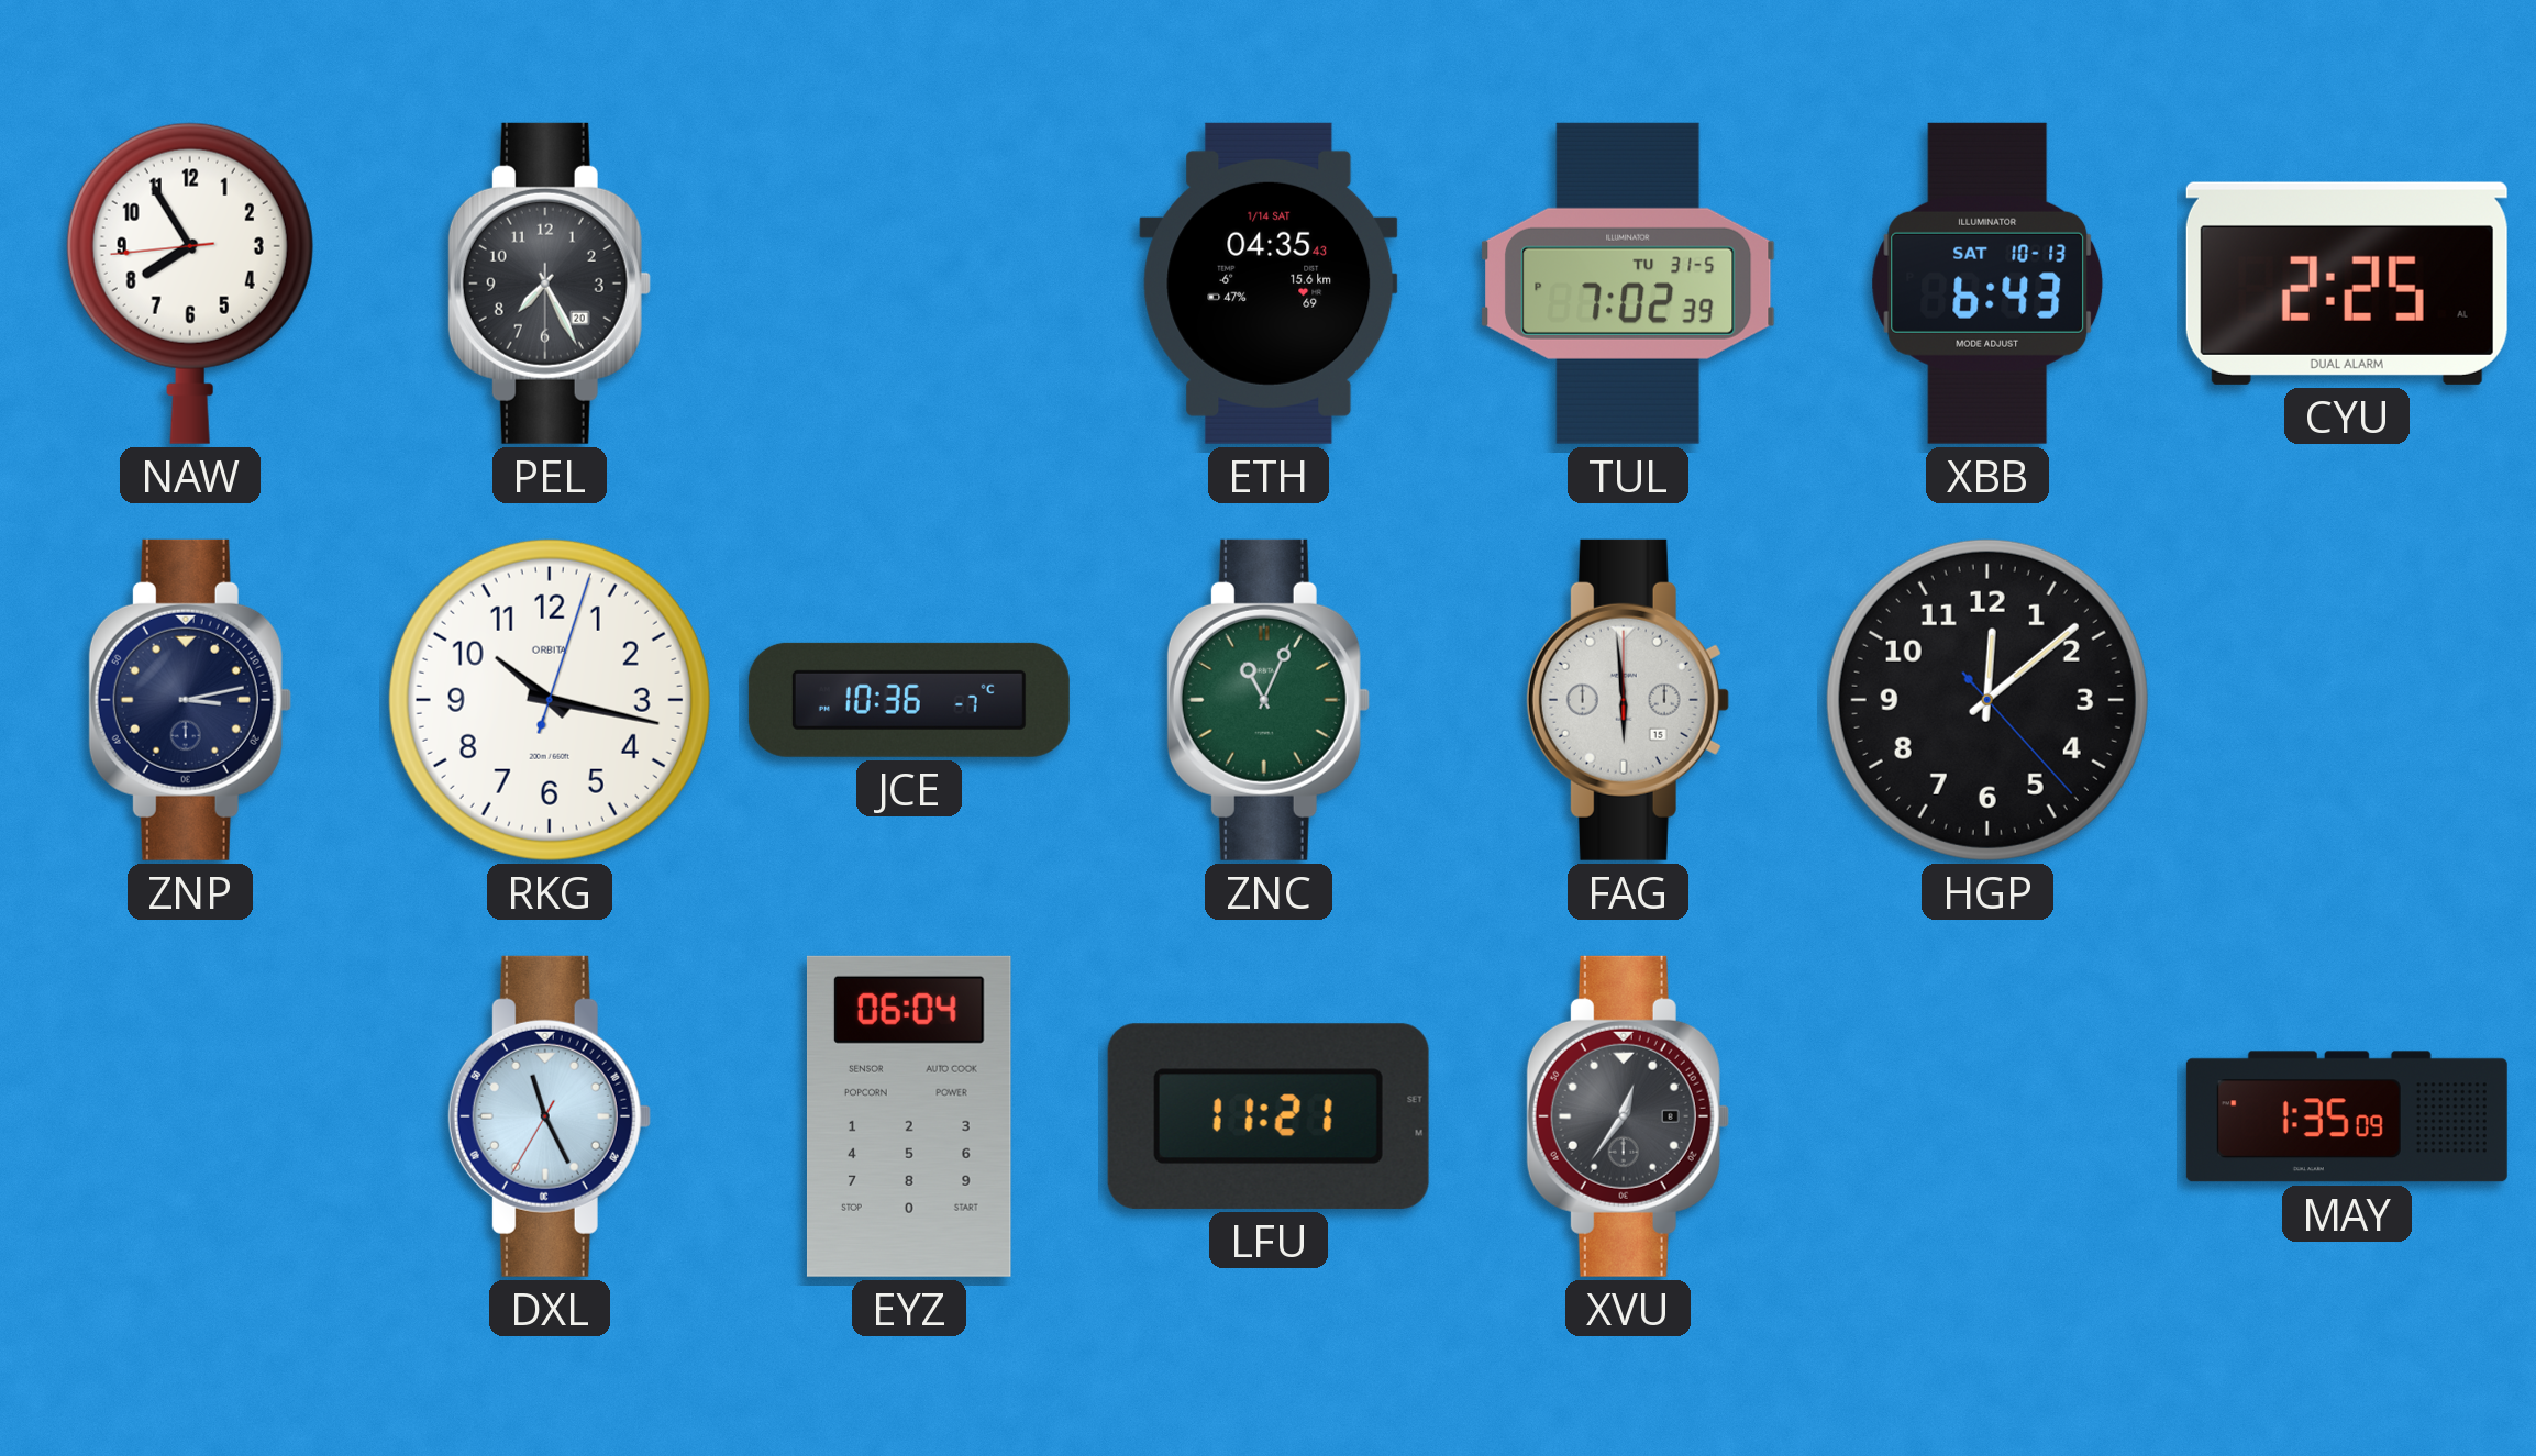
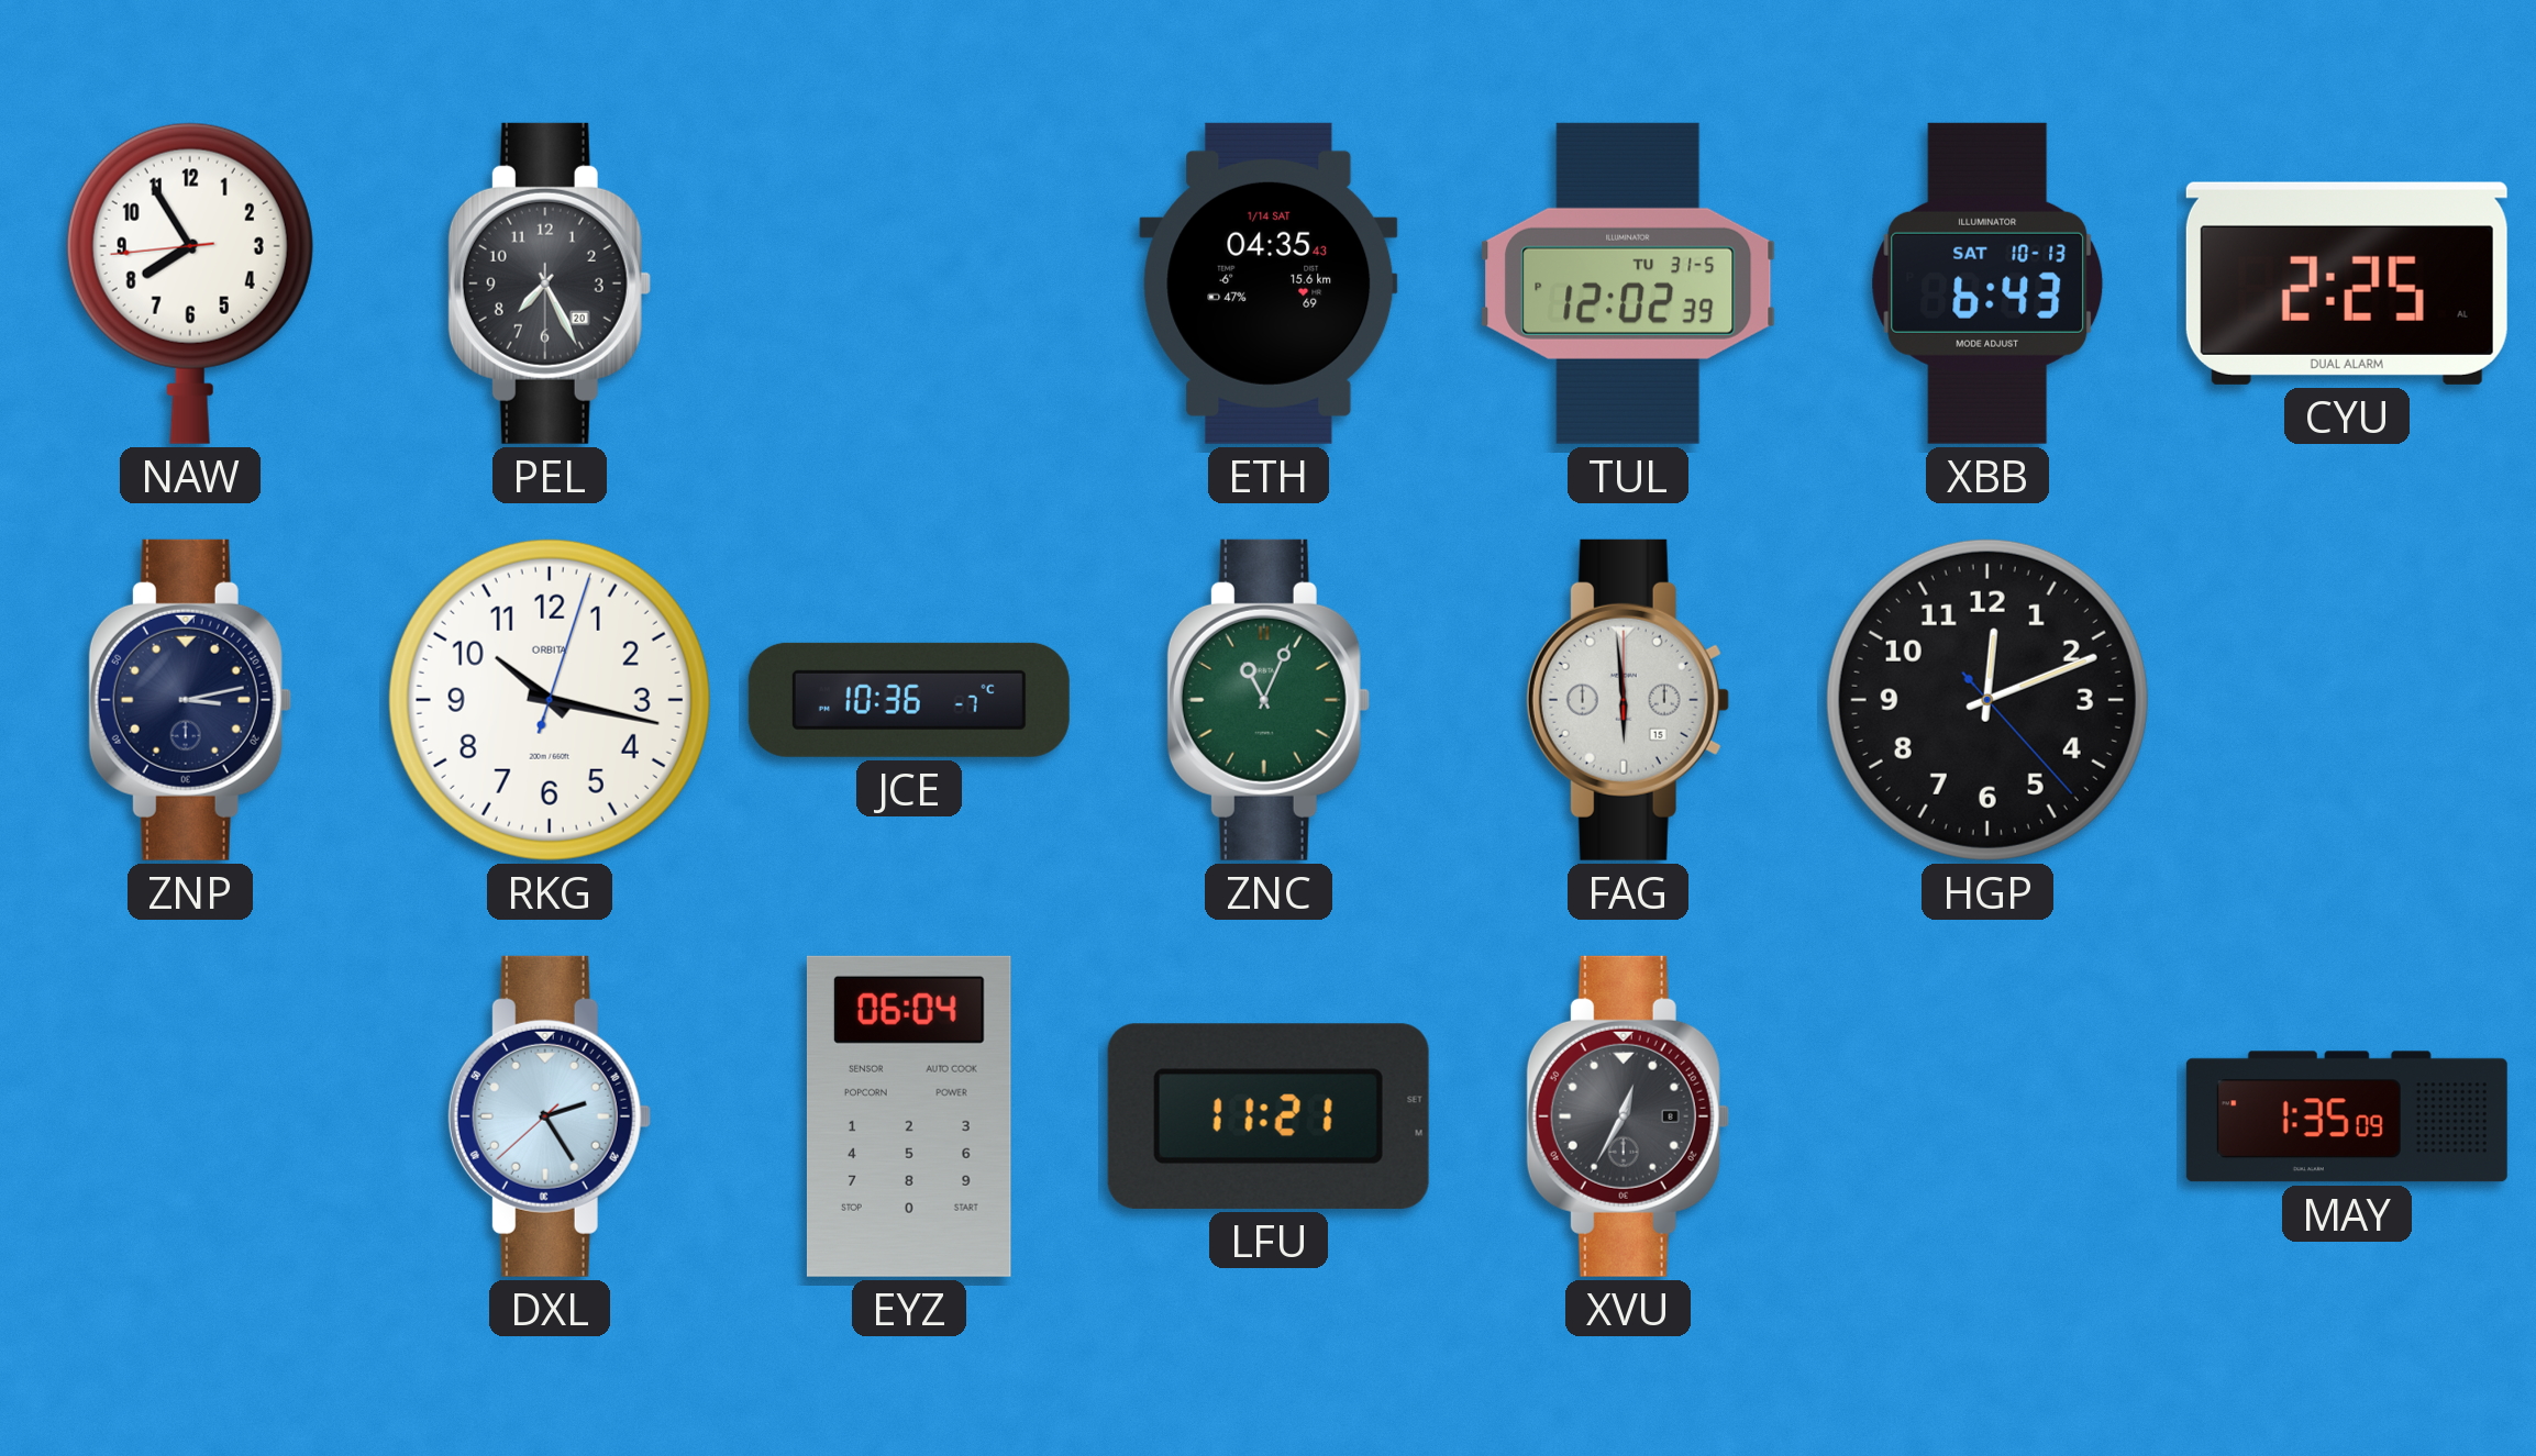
TUL: 7:02 -> 12:02 (1628, 284)
HGP: 12:08 -> 12:11 (1987, 700)
DXL: 11:25 -> 2:24 (550, 1116)
XVU: 12:36 -> 12:35 (1628, 1116)
